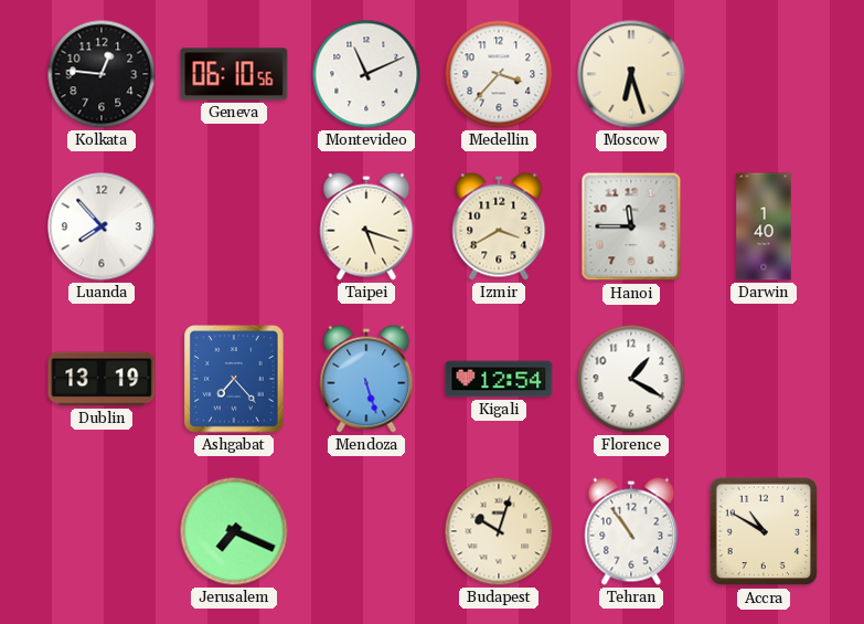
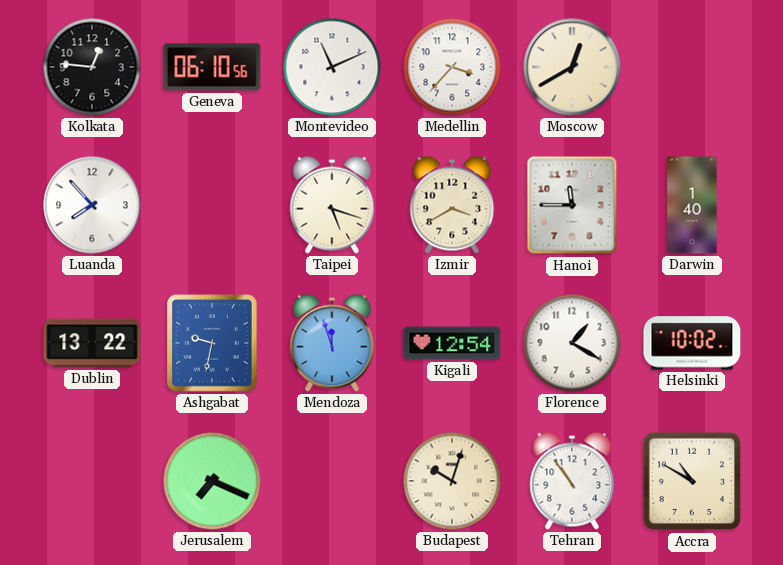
Moscow: 6:27 -> 12:40 (572, 67)
Dublin: 13:19 -> 13:22 (92, 343)
Ashgabat: 7:23 -> 9:32 (212, 343)
Mendoza: 5:27 -> 11:57 (332, 343)
Helsinki: none -> 10:02 (692, 343)
